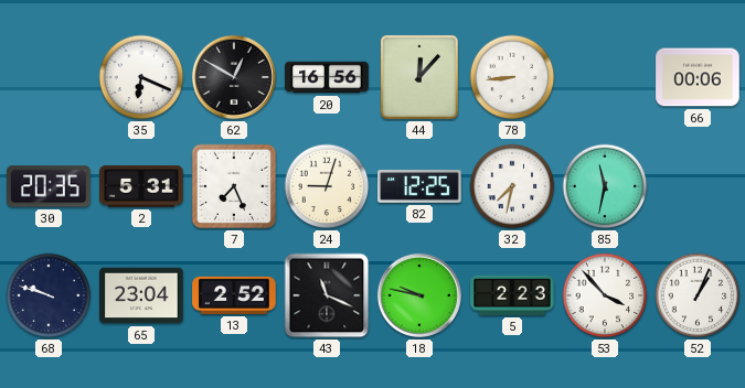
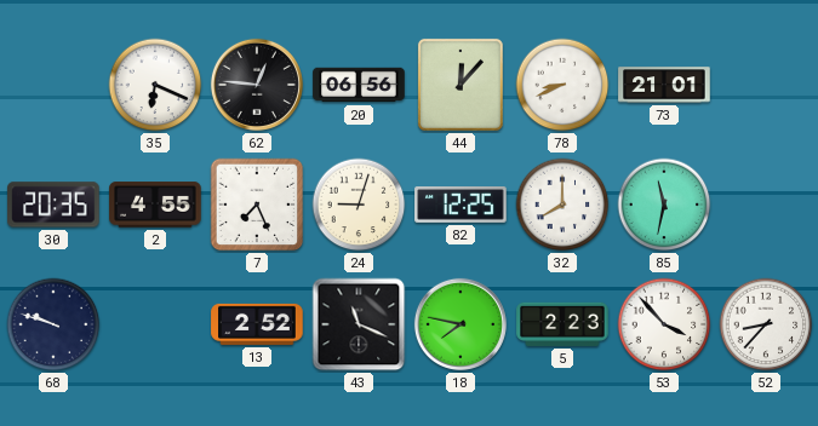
62: 12:50 -> 12:46 (257, 85)
20: 16:56 -> 06:56 (359, 85)
78: 8:44 -> 8:41 (562, 85)
73: none -> 21:01 (664, 85)
66: 00:06 -> none (698, 77)
2: 5:31 -> 4:55 (155, 205)
32: 7:32 -> 8:00 (562, 205)
65: 23:04 -> none (141, 295)
18: 9:47 -> 7:47 (461, 324)
52: 1:04 -> 8:37 (766, 324)
